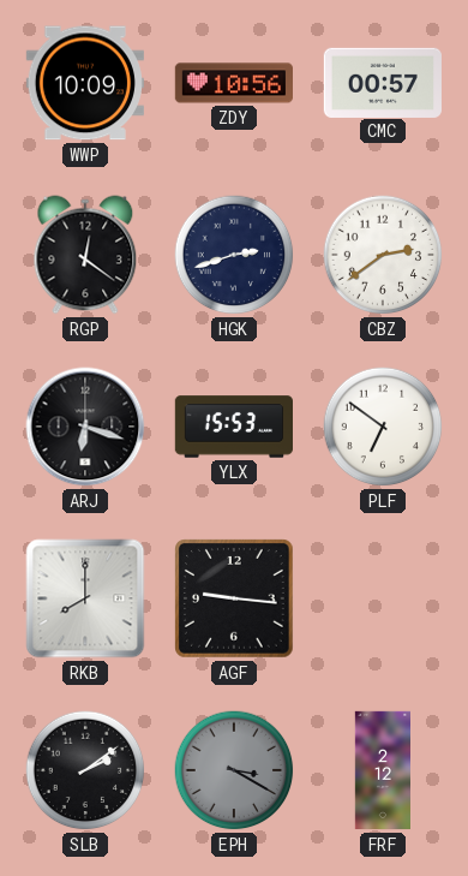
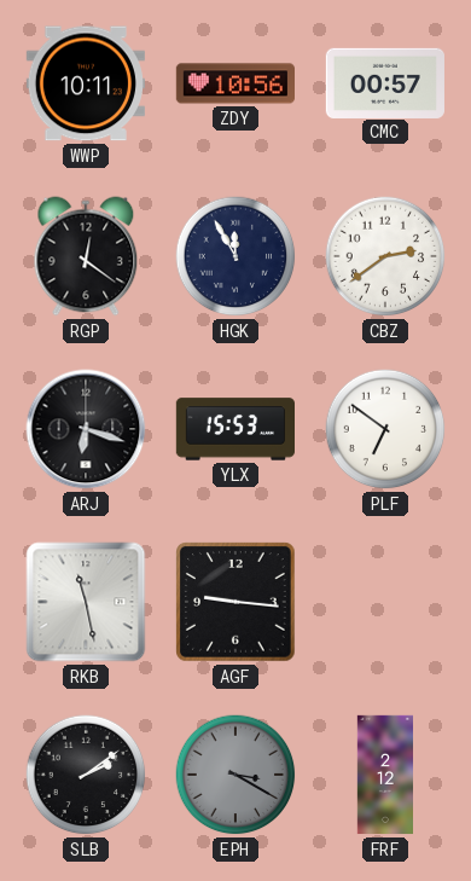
WWP: 10:09 -> 10:11 (86, 83)
HGK: 2:42 -> 11:55 (235, 256)
RKB: 8:00 -> 11:28 (86, 602)
